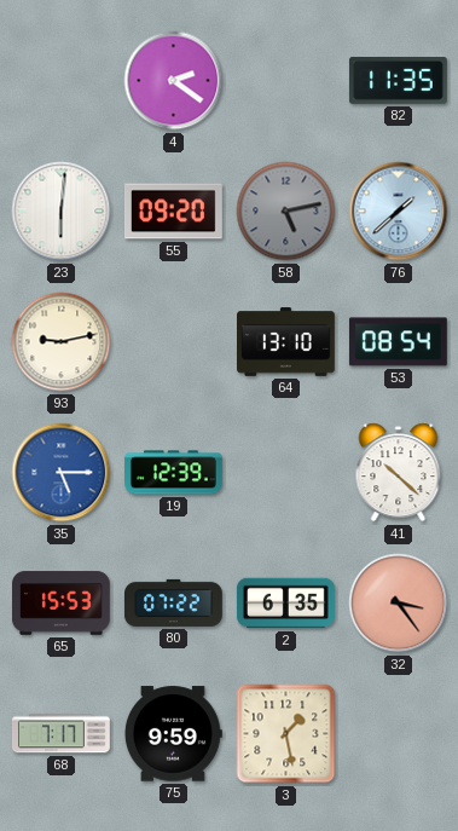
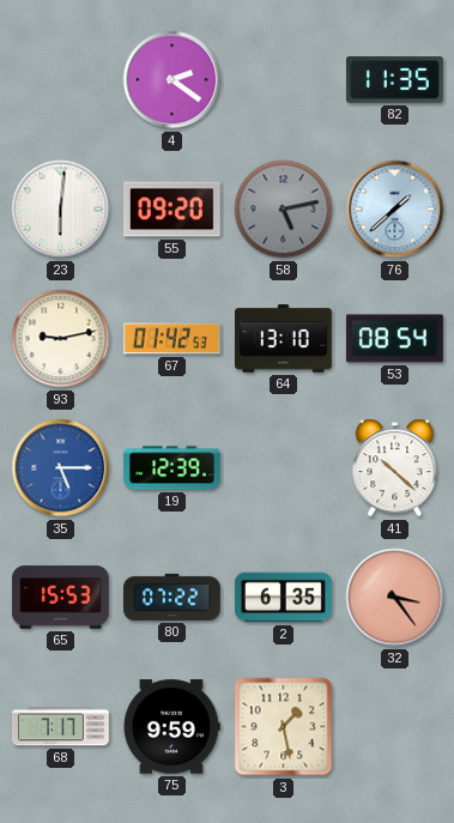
67: none -> 01:42 (171, 339)
